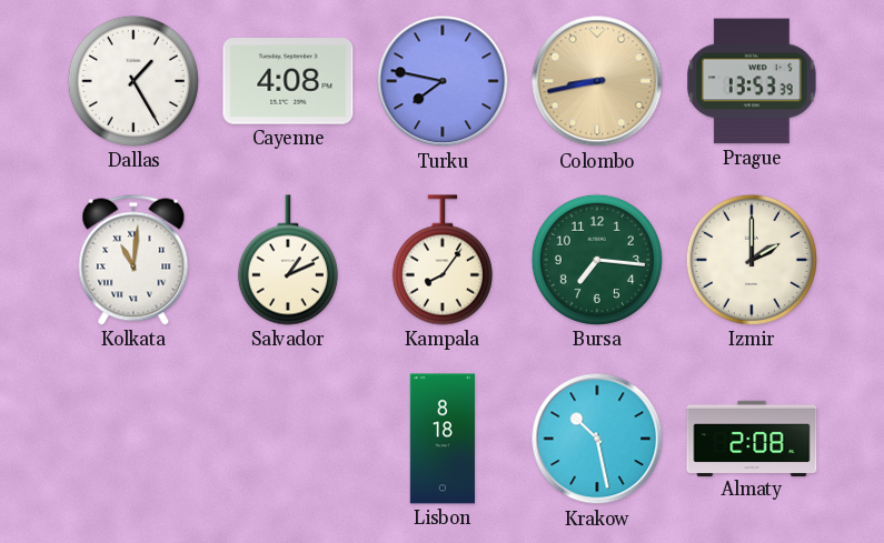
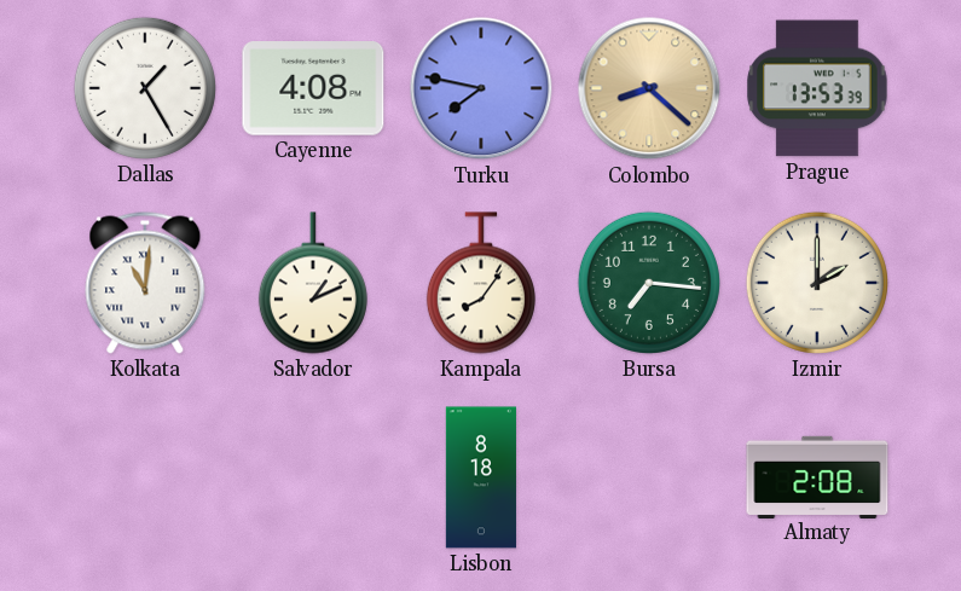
Colombo: 8:43 -> 8:22 (649, 88)
Krakow: 10:28 -> none (597, 439)
